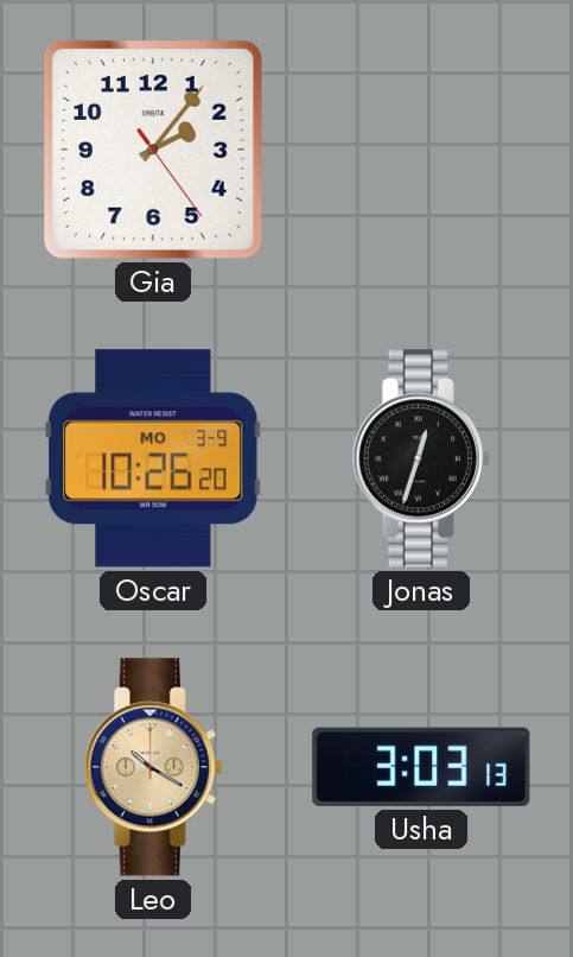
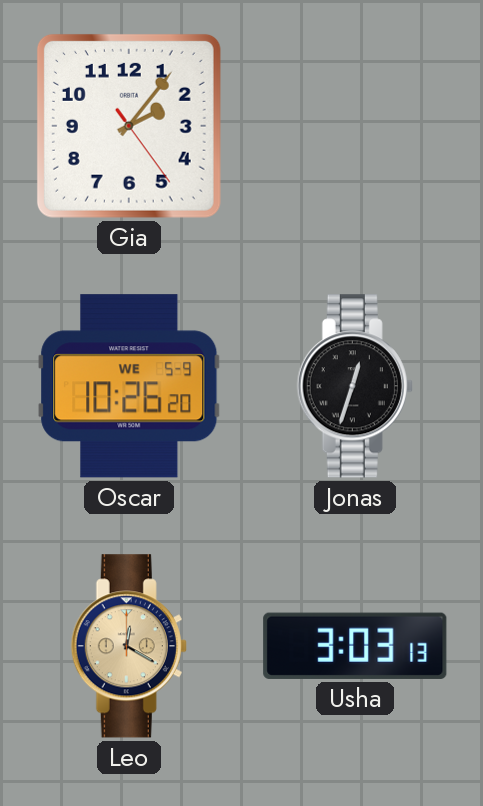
Oscar date: MO 3-9 -> WE 5-9 (129, 386)
Leo: 10:20 -> 12:20 (129, 646)
